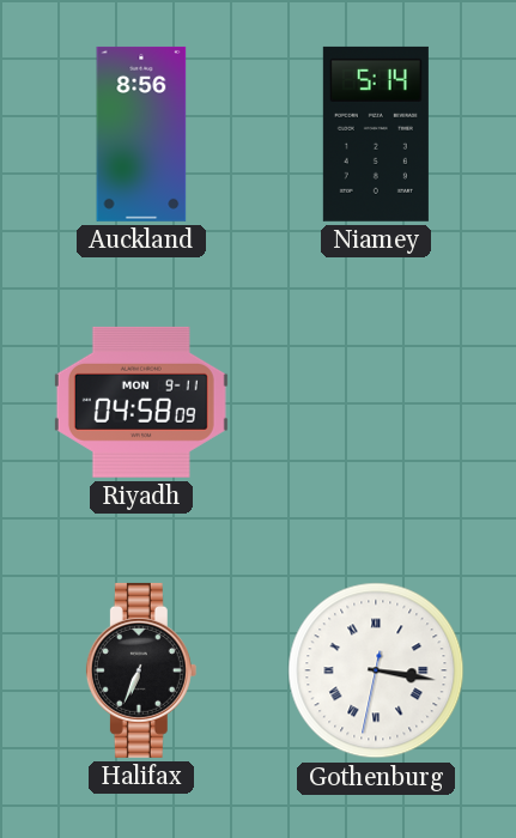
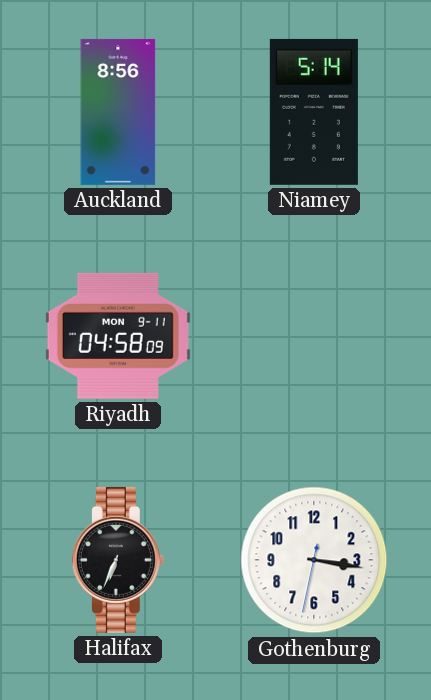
Gothenburg numerals: Roman -> Arabic (314, 560)
